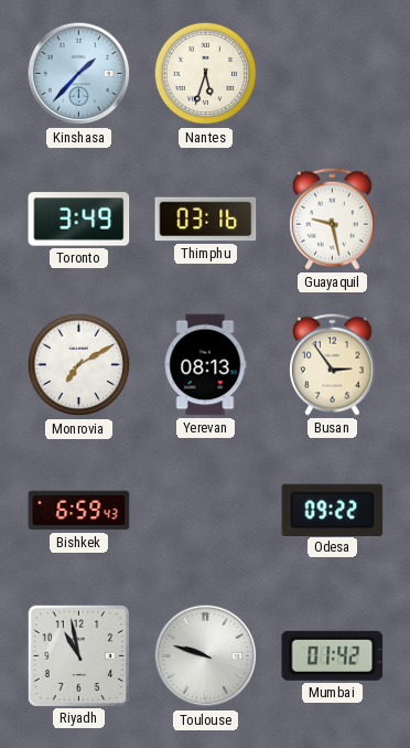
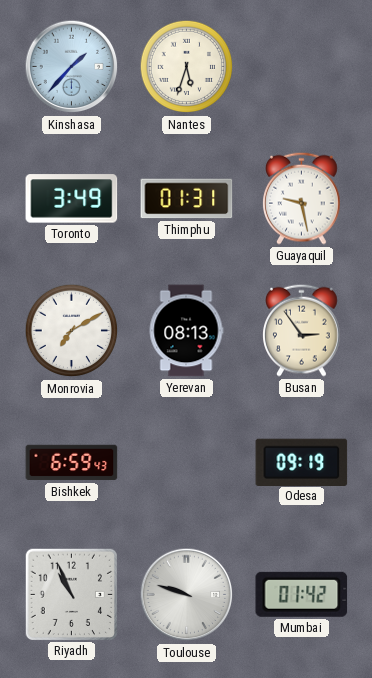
Thimphu: 03:16 -> 01:31 (187, 199)
Odesa: 09:22 -> 09:19 (302, 462)
Riyadh: 10:58 -> 10:56 (71, 594)
